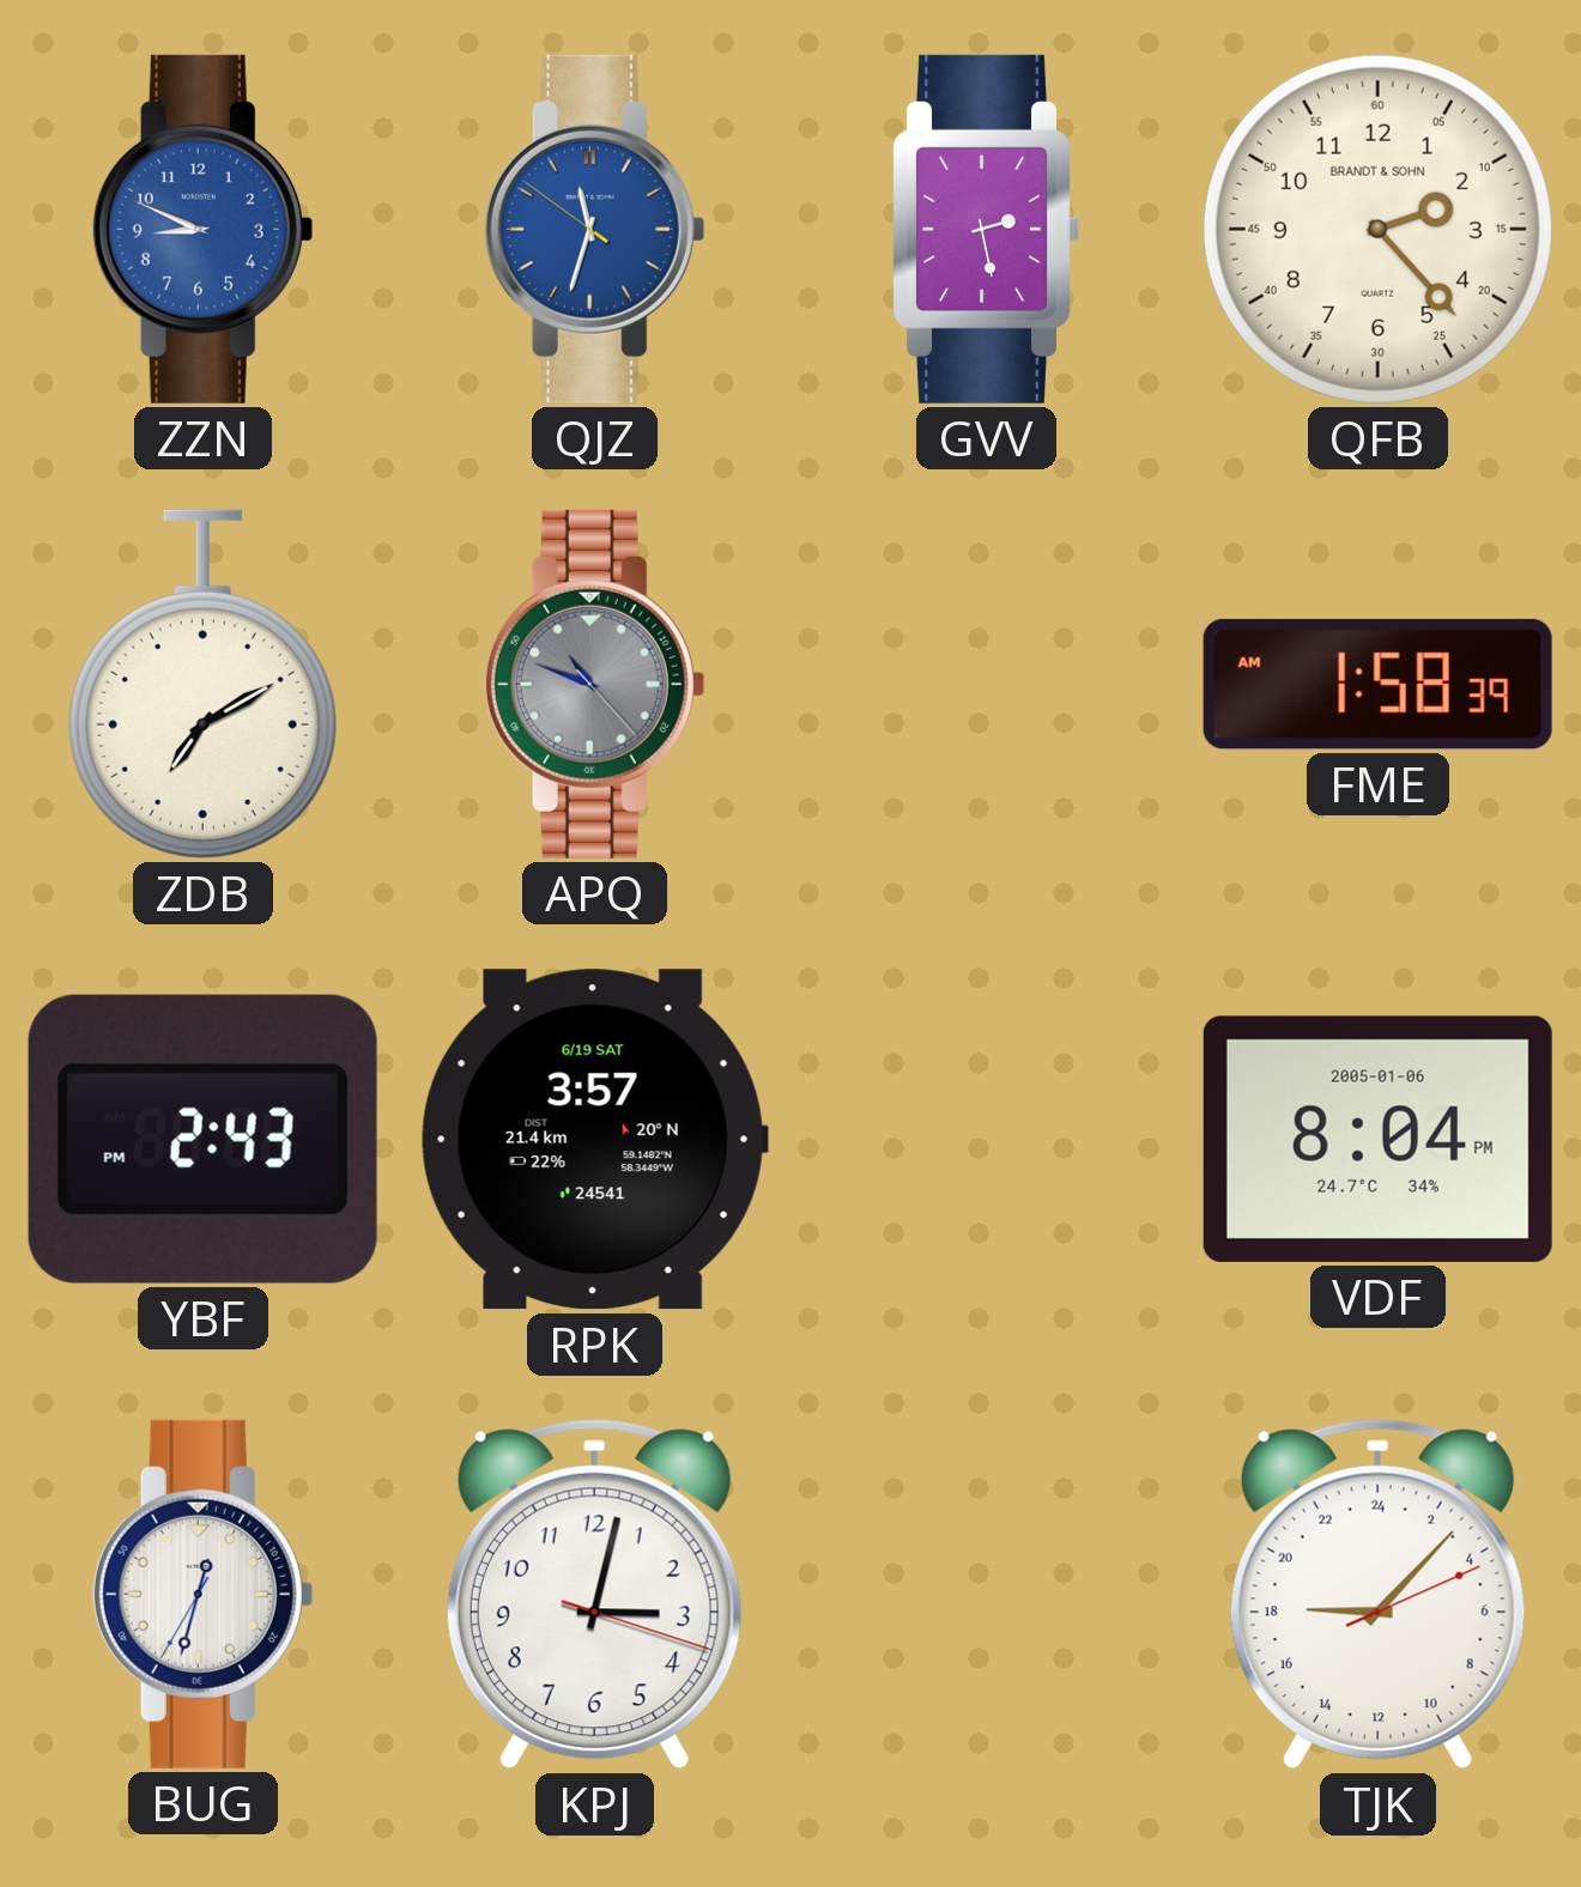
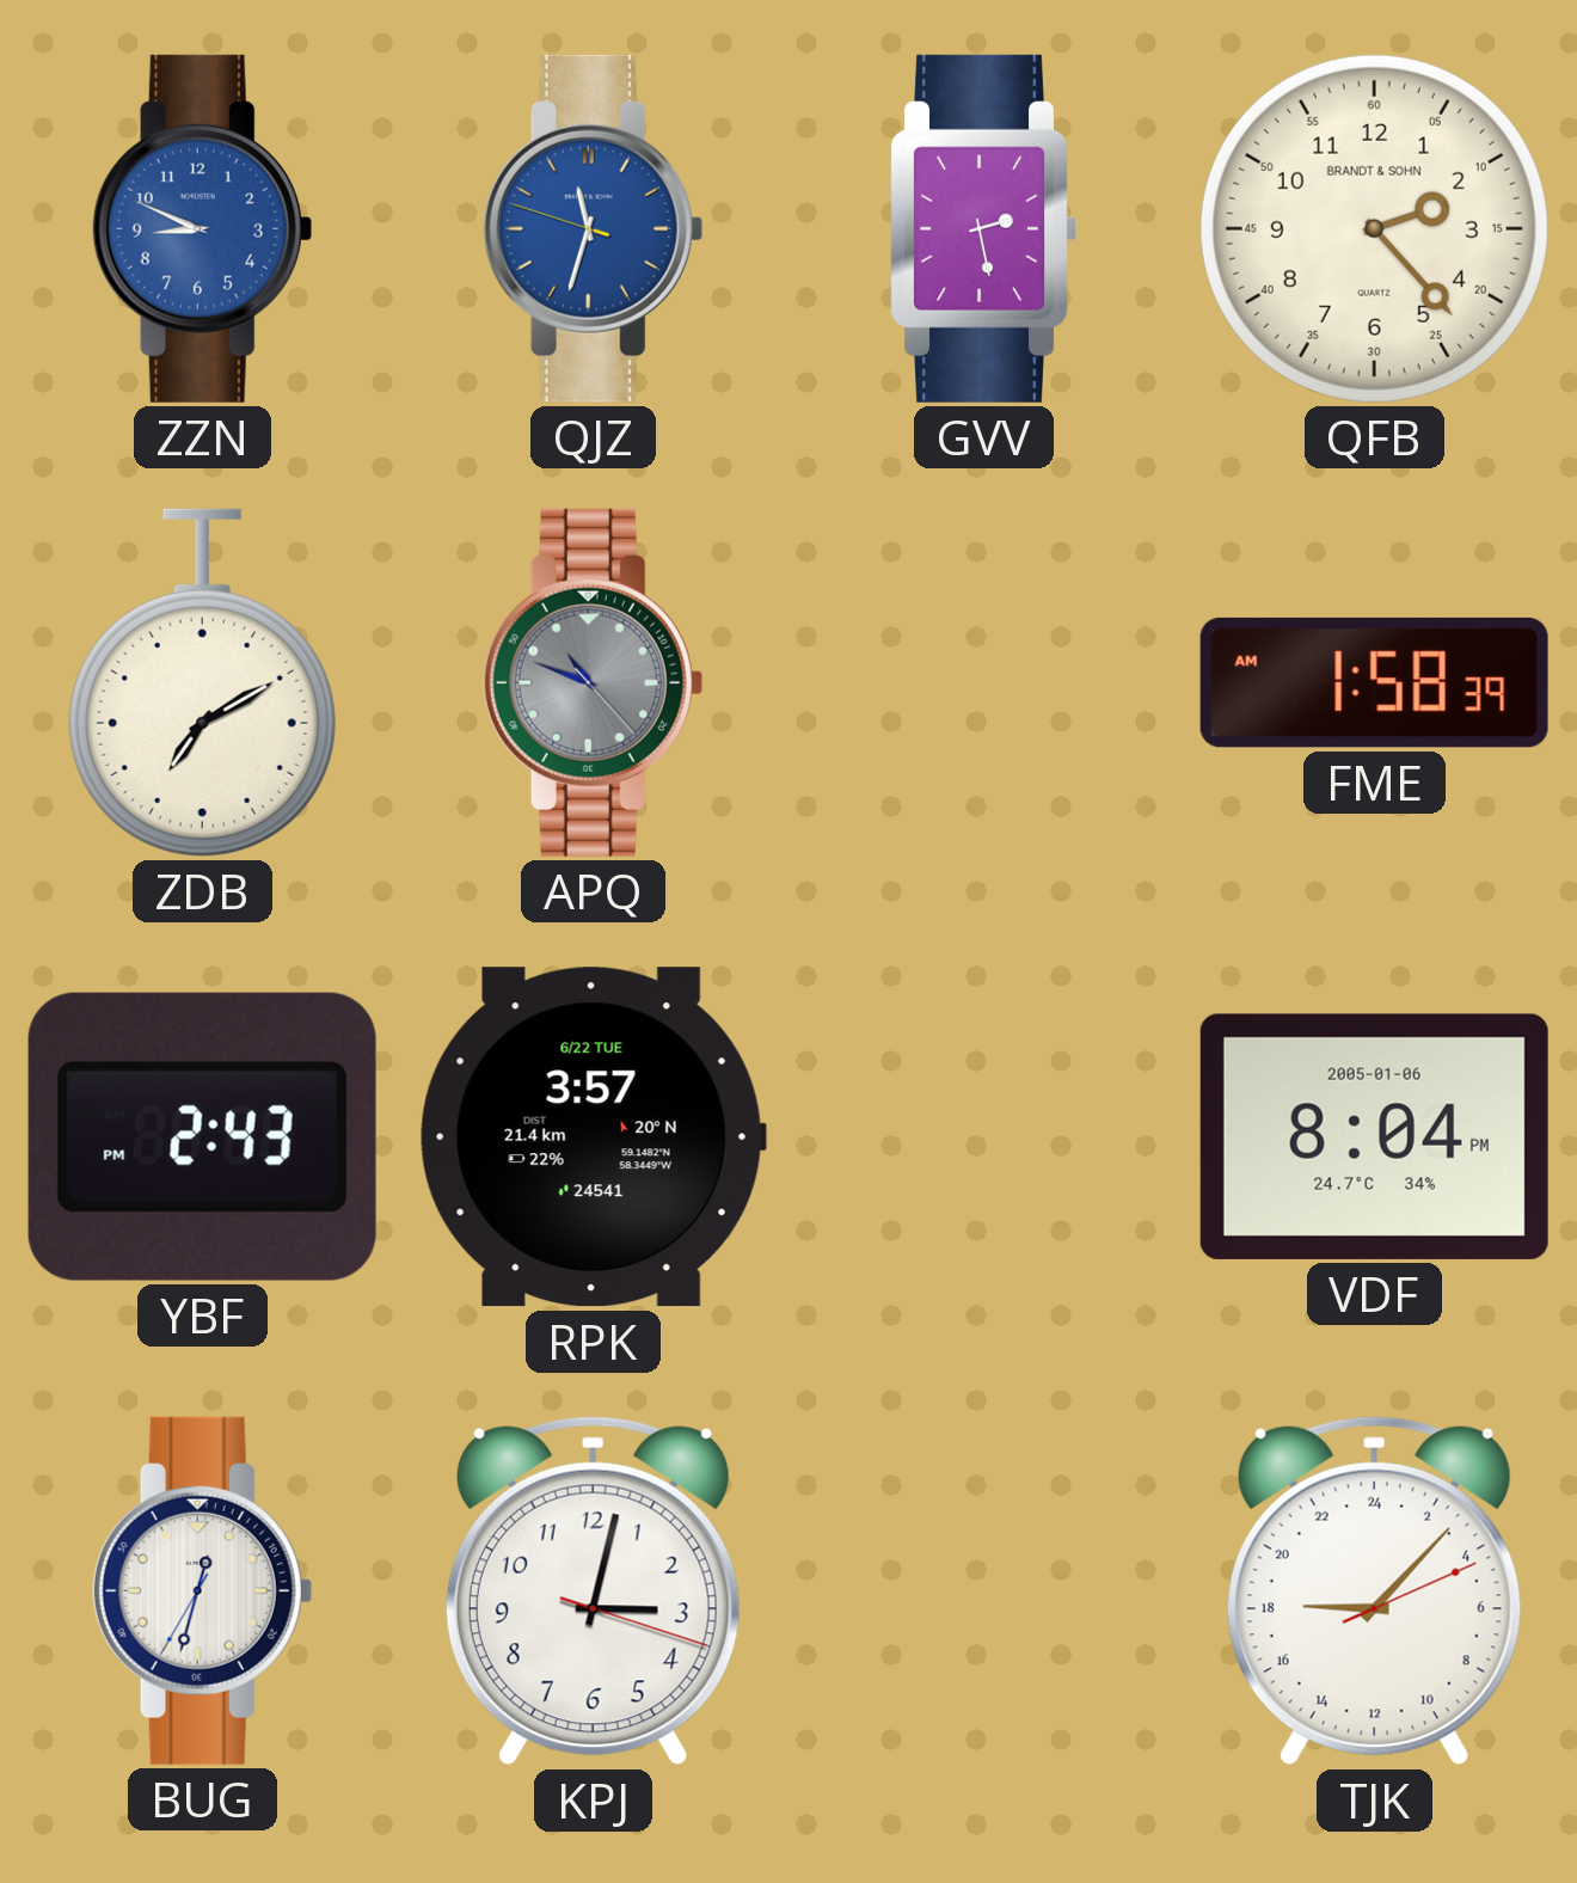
QJZ: 11:32:51 -> 11:32:48 (593, 228)
RPK date: 6/19 SAT -> 6/22 TUE (593, 1137)
